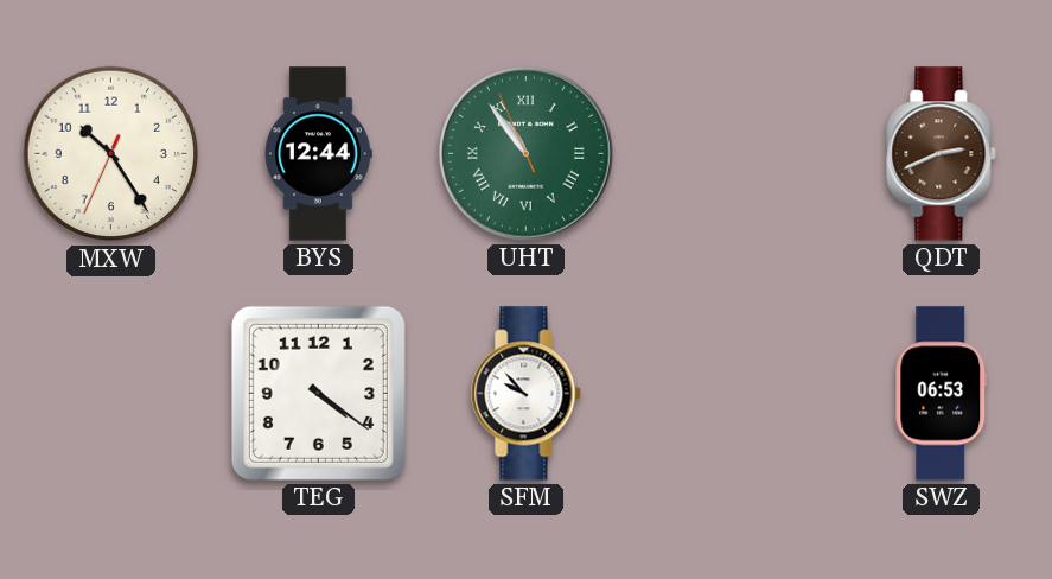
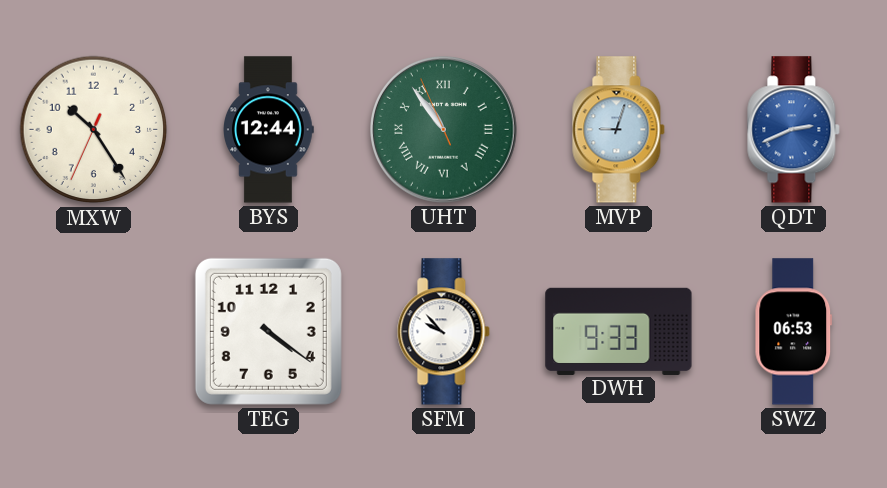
MVP: none -> 9:03 (619, 130)
QDT dial: brown -> blue (794, 130)
DWH: none -> 9:33 (619, 331)
